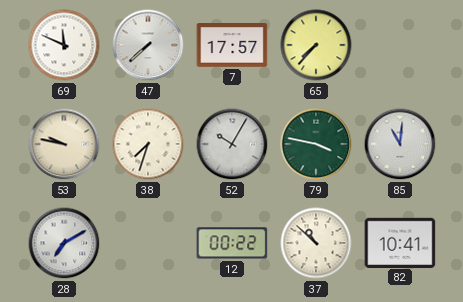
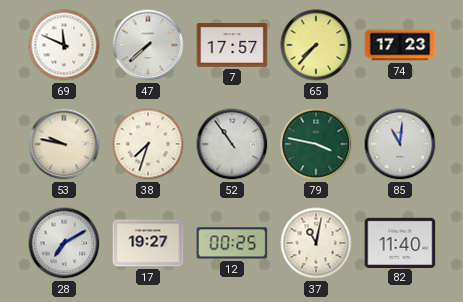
74: none -> 17:23 (400, 45)
52: 10:05 -> 10:54 (232, 144)
17: none -> 19:27 (148, 243)
12: 00:22 -> 00:25 (232, 243)
37: 10:52 -> 11:02 (316, 243)
82: 10:41 -> 11:40 (400, 242)
